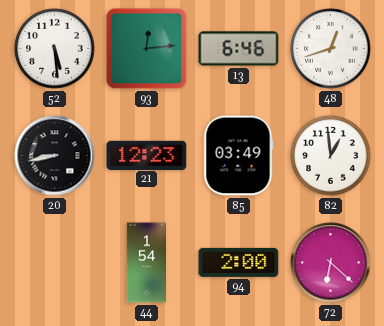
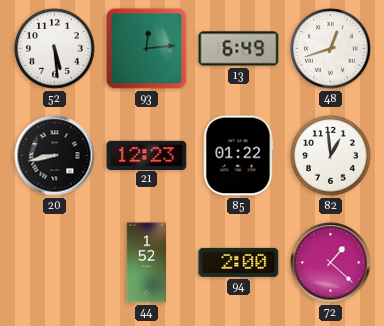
13: 6:46 -> 6:49 (239, 49)
85: 03:49 -> 01:22 (239, 156)
44: 1:54 -> 1:52 (146, 263)
72: 6:22 -> 1:22 (331, 263)
